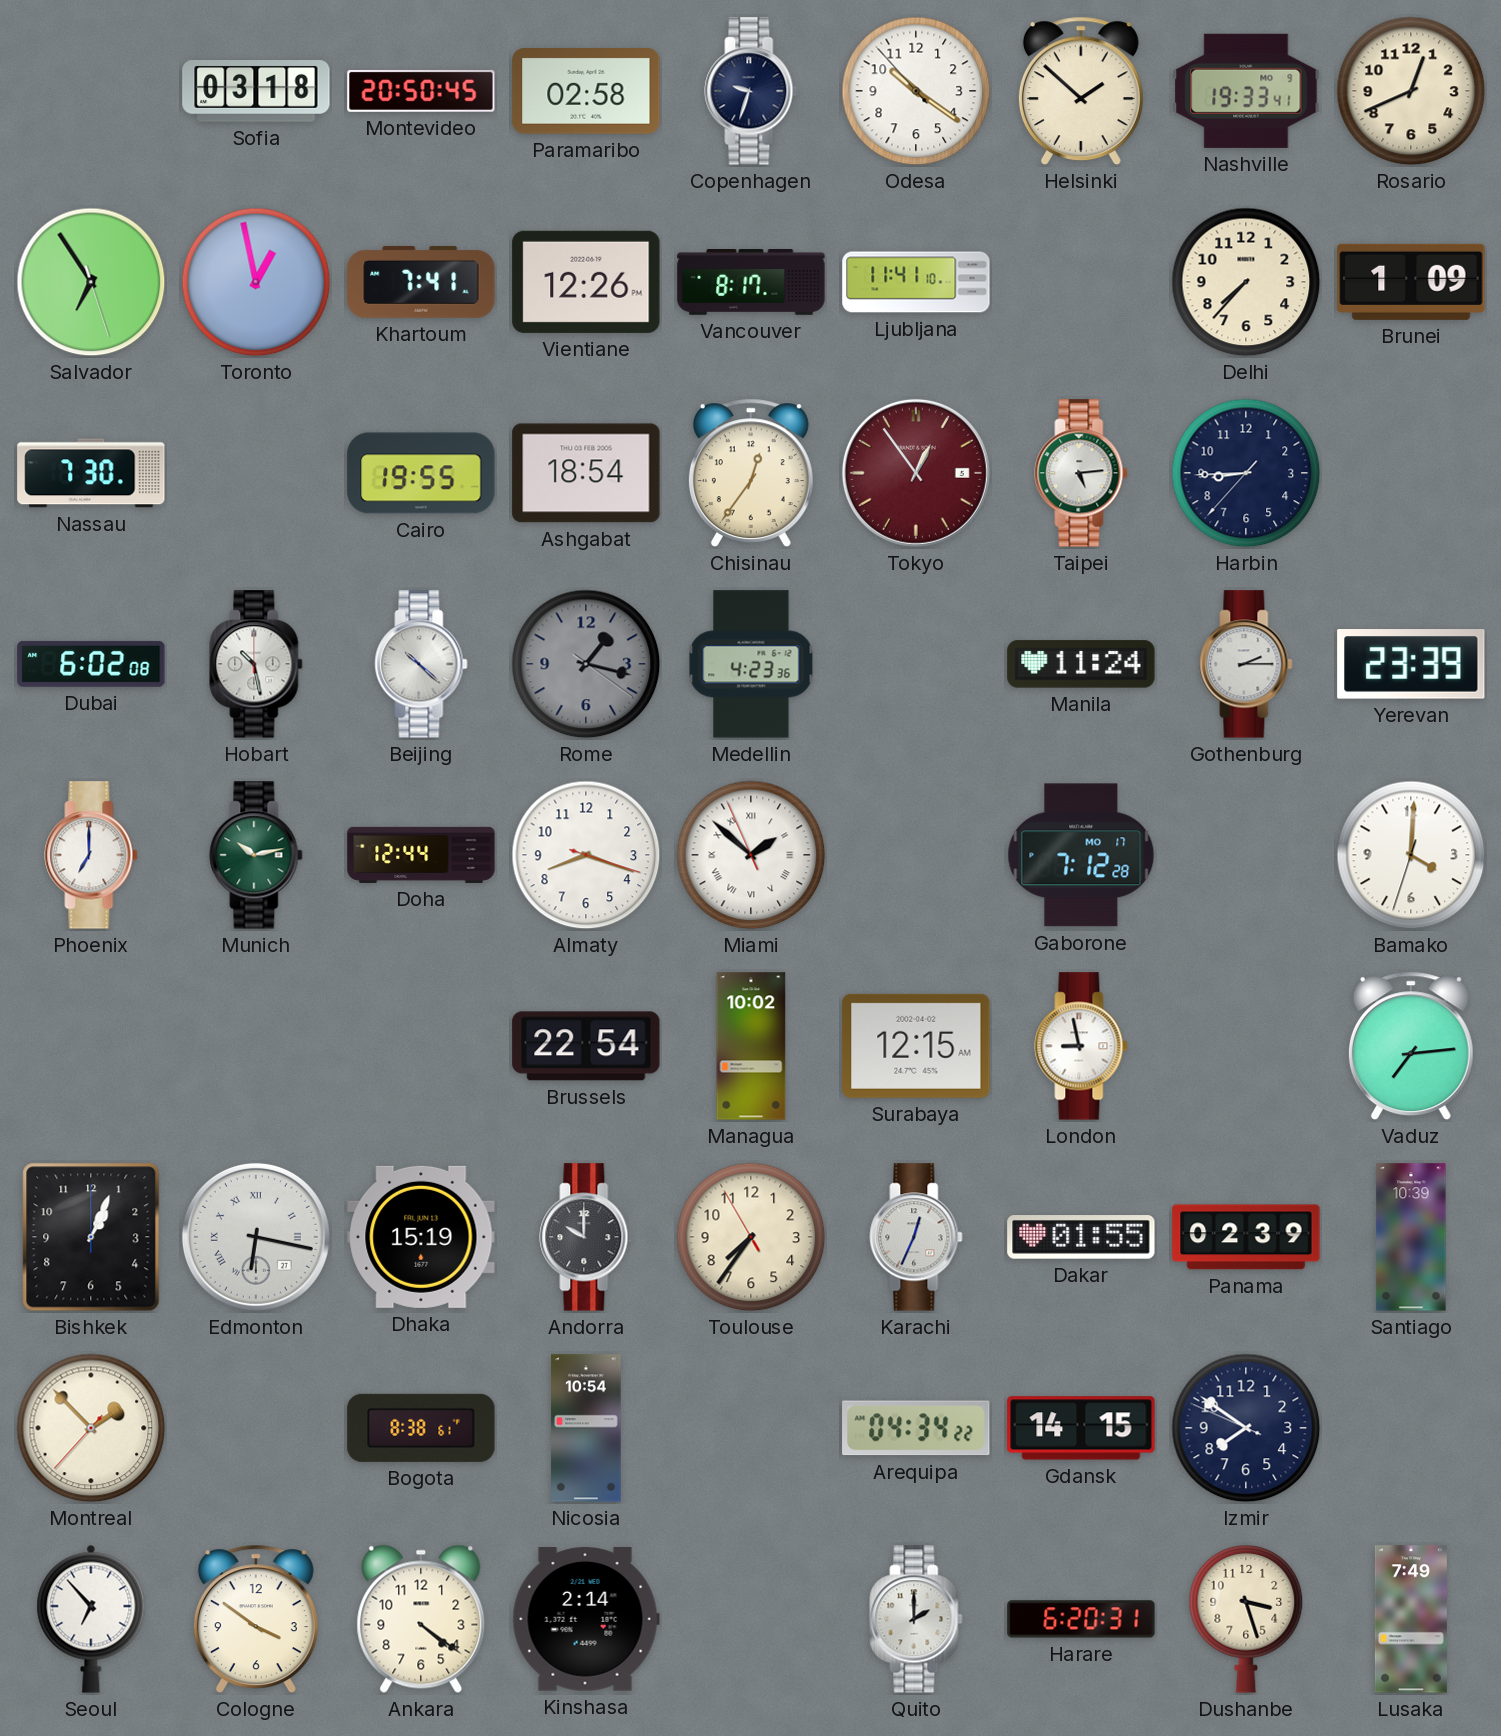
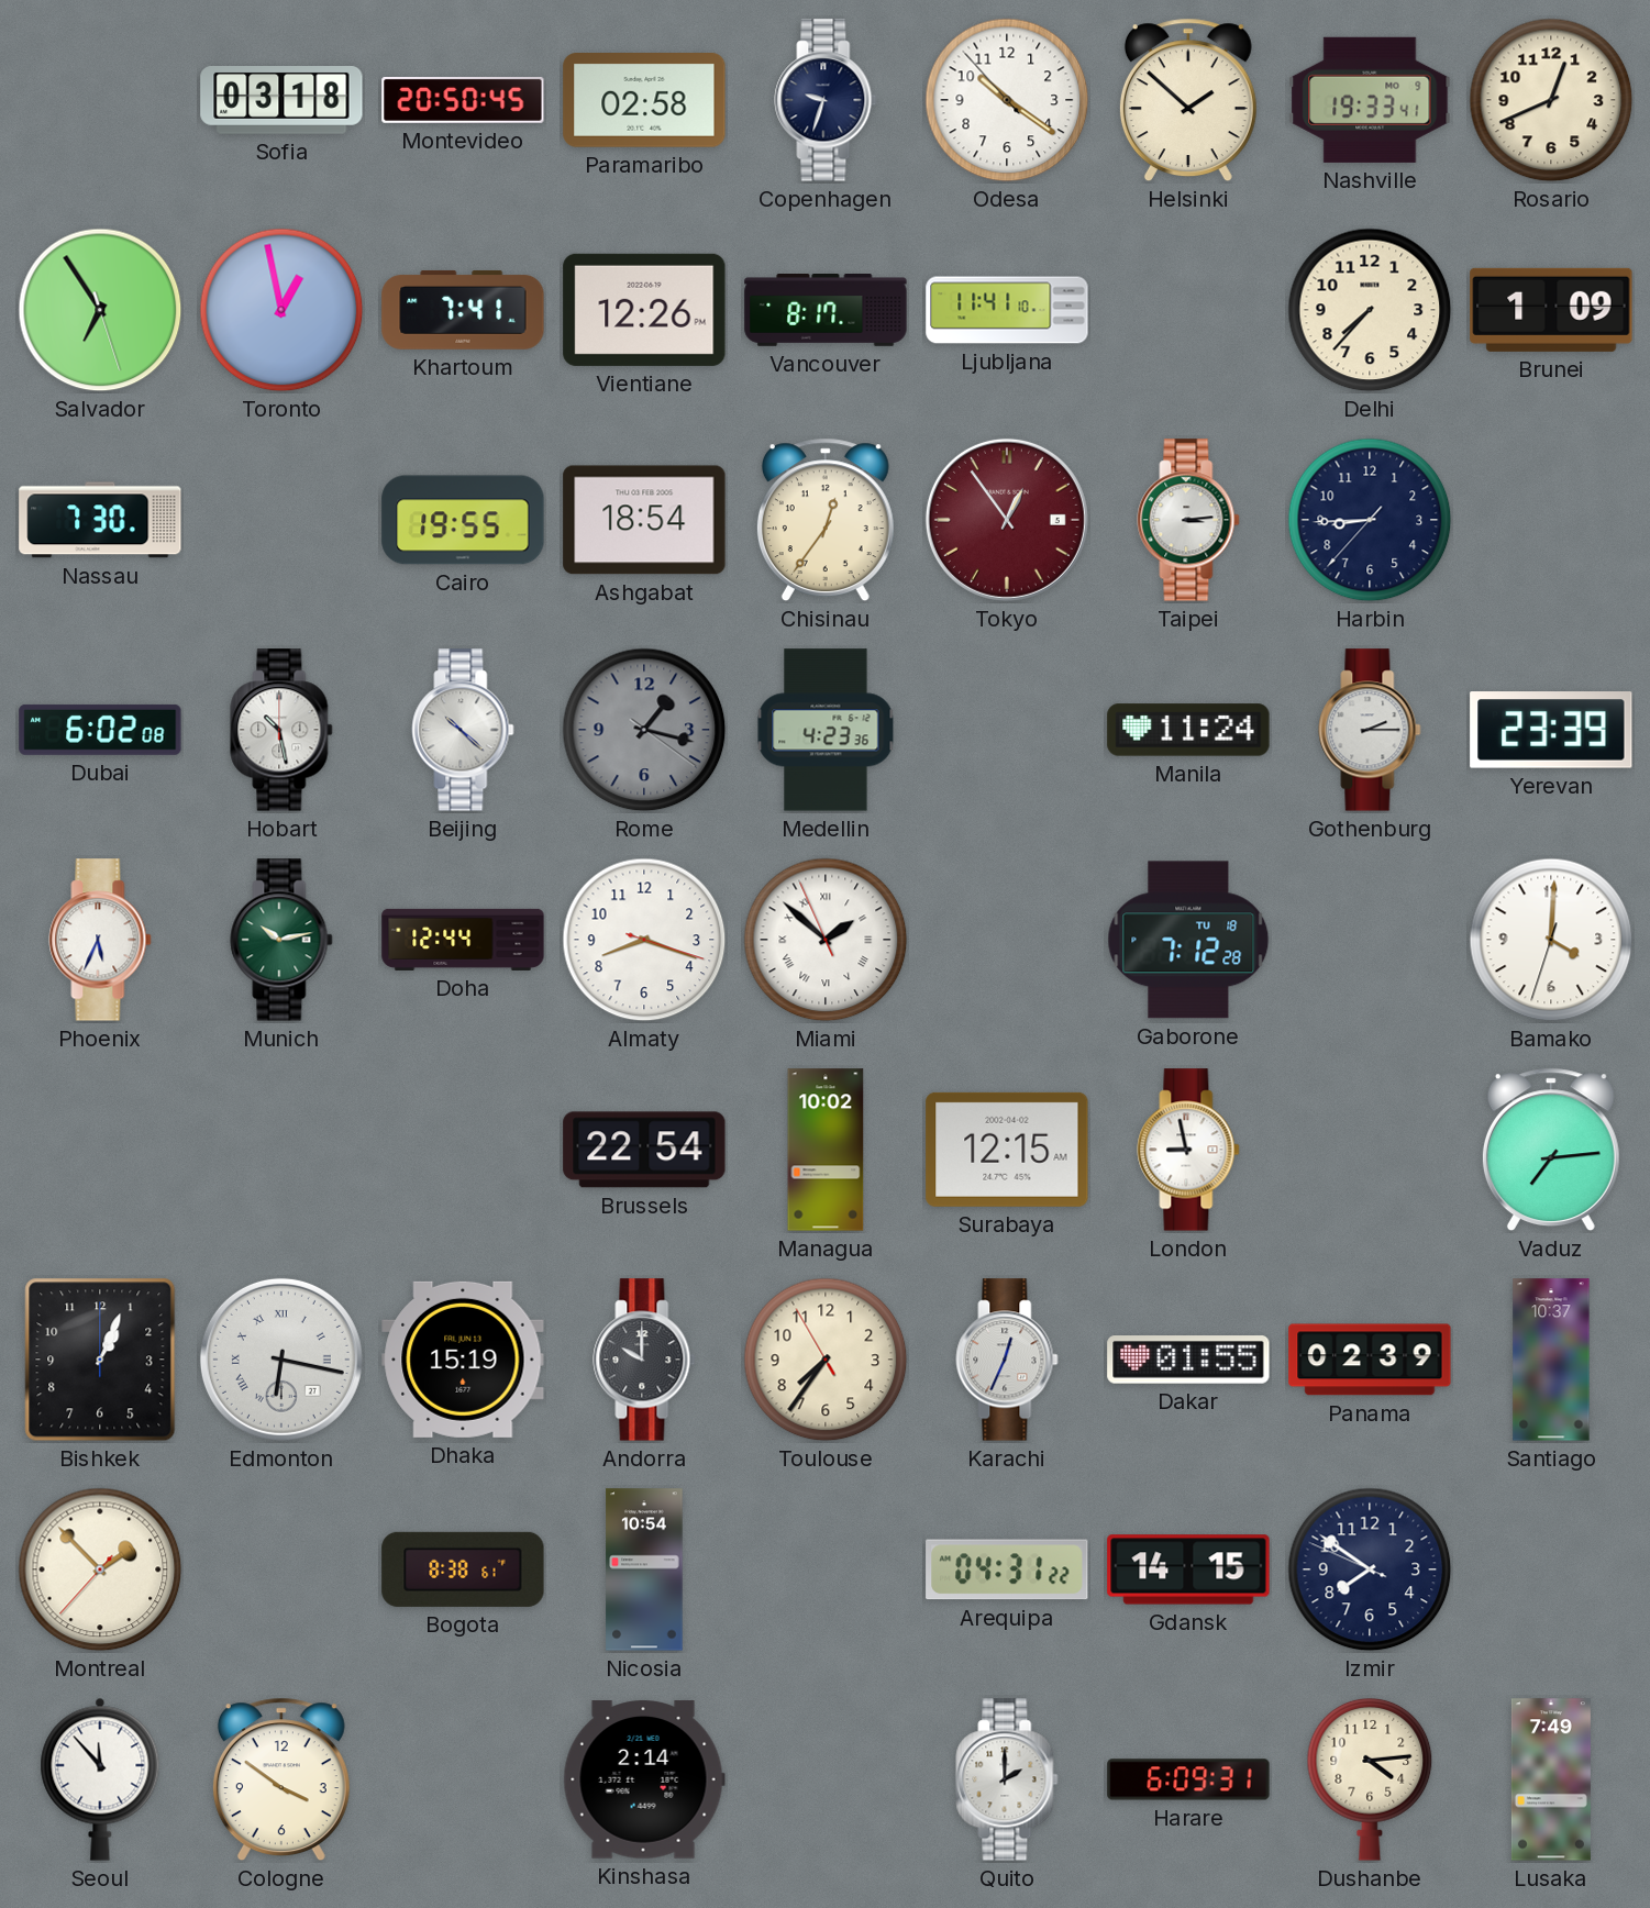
Taipei: 5:14 -> 3:14 (1188, 520)
Phoenix: 7:00 -> 5:34 (100, 940)
Gaborone date: MO 17 -> TU 18 (1188, 940)
Santiago: 10:39 -> 10:37 (1551, 1360)
Arequipa: 04:34 -> 04:31 (1007, 1569)
Seoul: 6:53 -> 11:53 (100, 1779)
Ankara: 4:21 -> none (421, 1619)
Harare: 6:20 -> 6:09 (1188, 1779)
Dushanbe: 3:27 -> 4:14 (1370, 1779)
